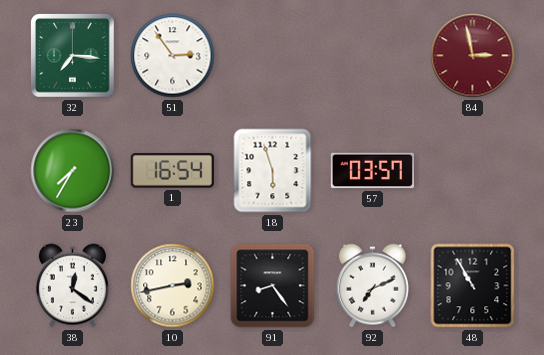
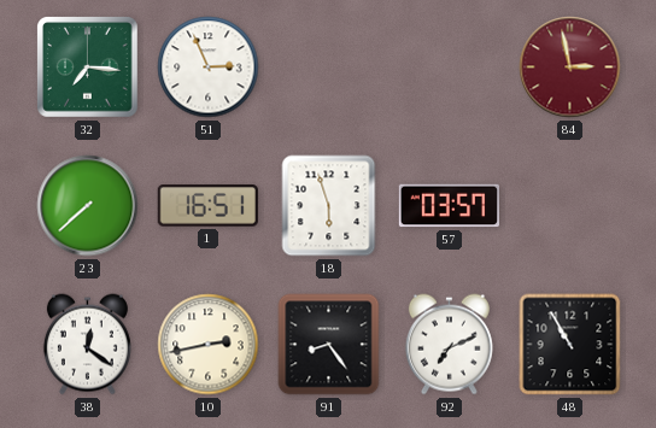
51: 2:54 -> 2:56 (209, 68)
23: 7:35 -> 7:38 (88, 206)
1: 16:54 -> 16:51 (207, 206)
